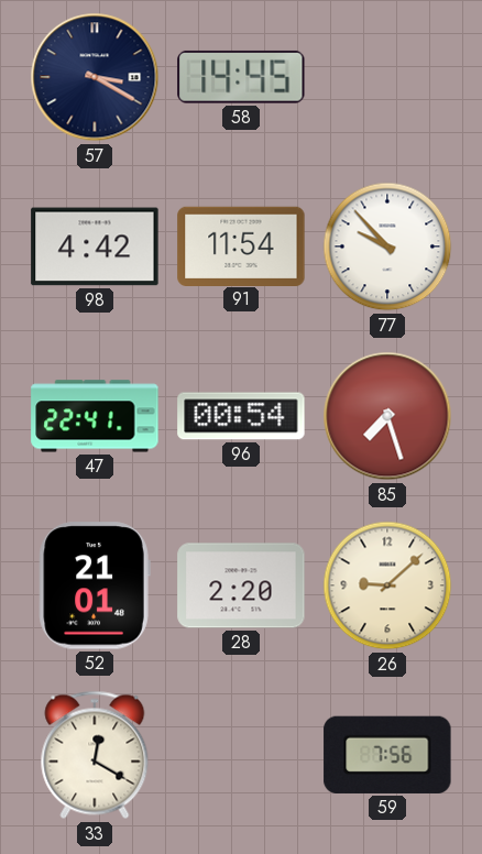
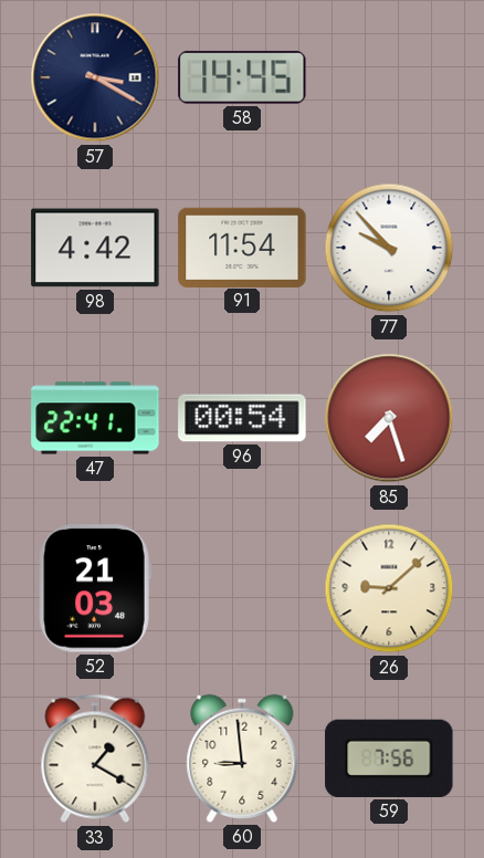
52: 21:01 -> 21:03 (95, 588)
28: 2:20 -> none (241, 585)
33: 12:20 -> 1:20 (95, 758)
60: none -> 8:59 (242, 758)
